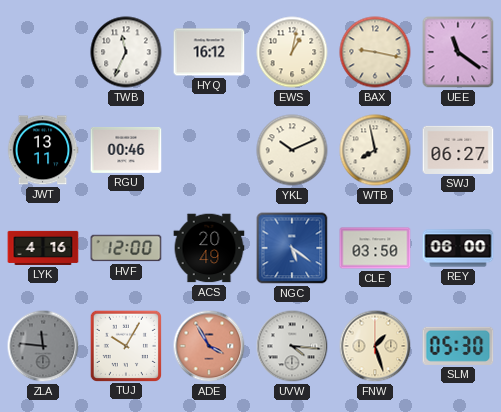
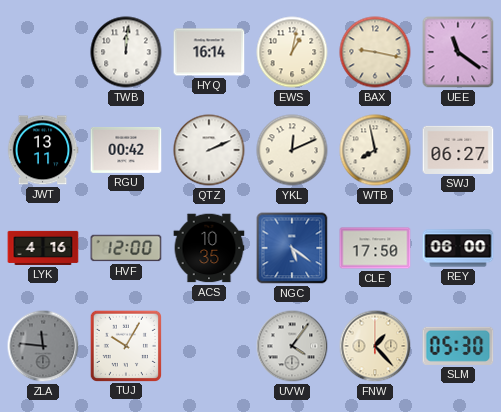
TWB: 11:34 -> 12:01 (126, 52)
HYQ: 16:12 -> 16:14 (209, 52)
RGU: 00:46 -> 00:42 (126, 150)
QTZ: none -> 2:11 (209, 150)
YKL: 10:11 -> 12:11 (292, 150)
ACS: 20:49 -> 10:35 (209, 248)
CLE: 03:50 -> 17:50 (375, 248)
ADE: 3:55 -> none (209, 346)
UVW: 4:16 -> 4:06 (292, 346)
FNW: 1:27 -> 1:23 (375, 346)
